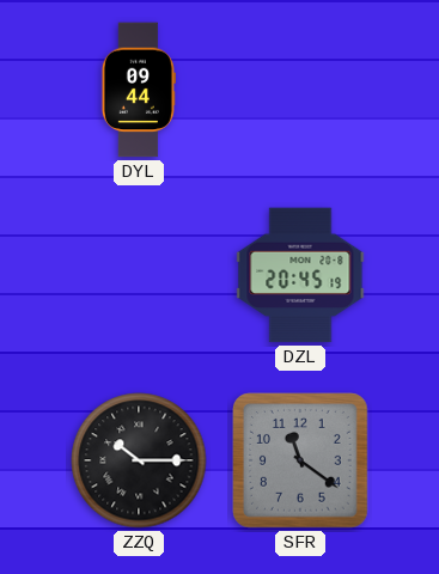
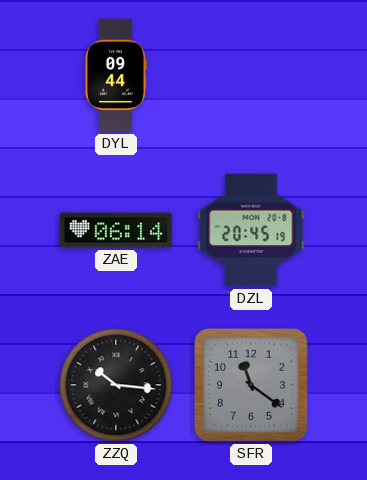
ZAE: none -> 06:14 (116, 230)
ZZQ: 10:15 -> 10:16 (116, 385)
